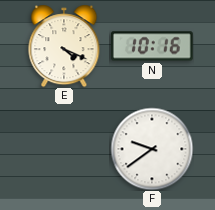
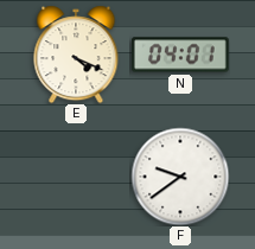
N: 10:16 -> 04:01 (180, 55)
